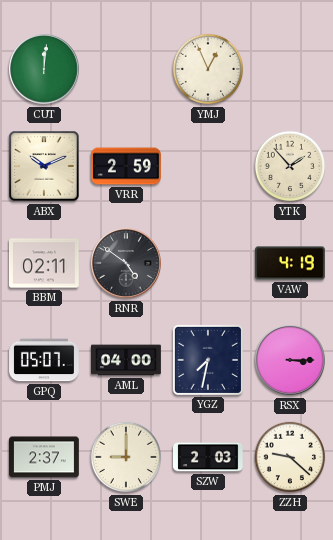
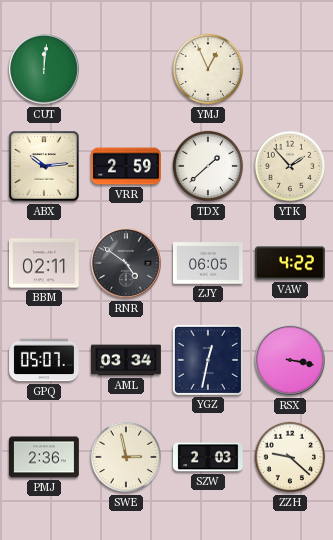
ABX: 10:11 -> 10:14 (44, 166)
TDX: none -> 1:38 (208, 166)
ZJY: none -> 06:05 (209, 263)
VAW: 4:19 -> 4:22 (291, 263)
AML: 04:00 -> 03:34 (127, 360)
YGZ: 7:32 -> 12:32 (208, 360)
RSX: 3:15 -> 3:17 (290, 360)
PMJ: 2:37 -> 2:36 (45, 457)
SWE: 9:00 -> 2:58 (126, 457)
